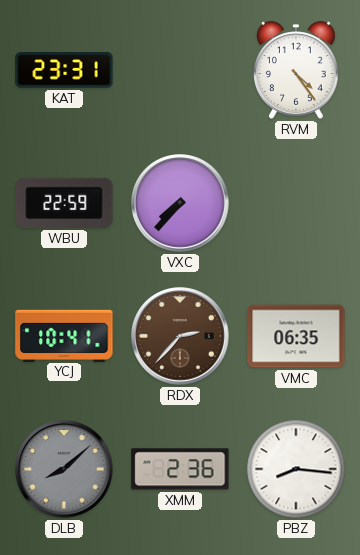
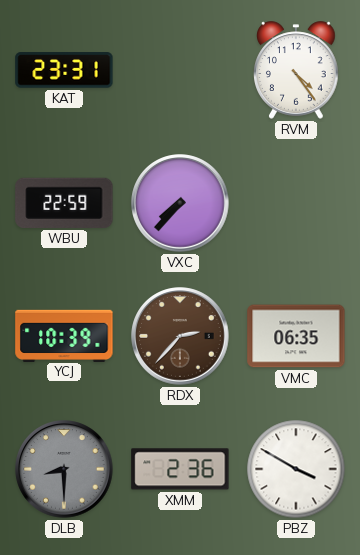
YCJ: 10:41 -> 10:39 (64, 335)
DLB: 8:08 -> 8:30 (64, 469)
PBZ: 8:16 -> 3:50 (296, 469)
